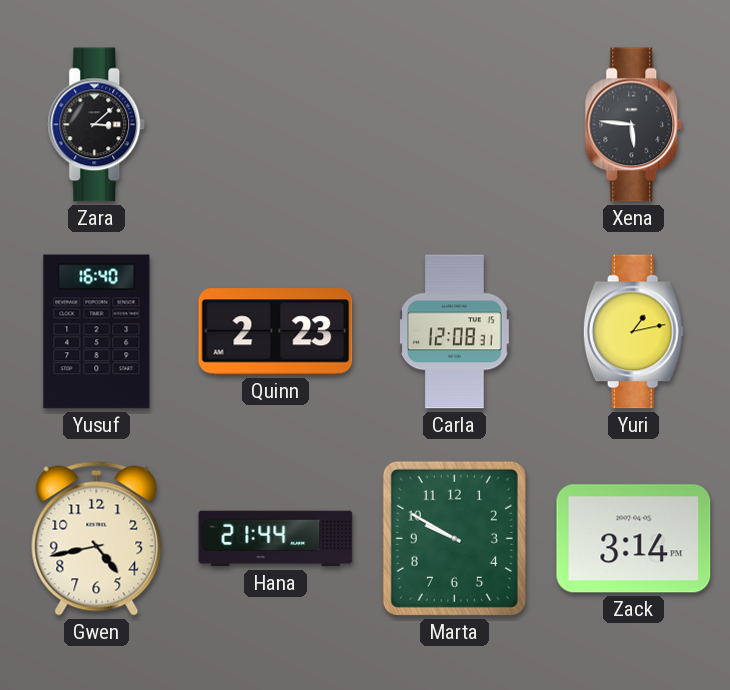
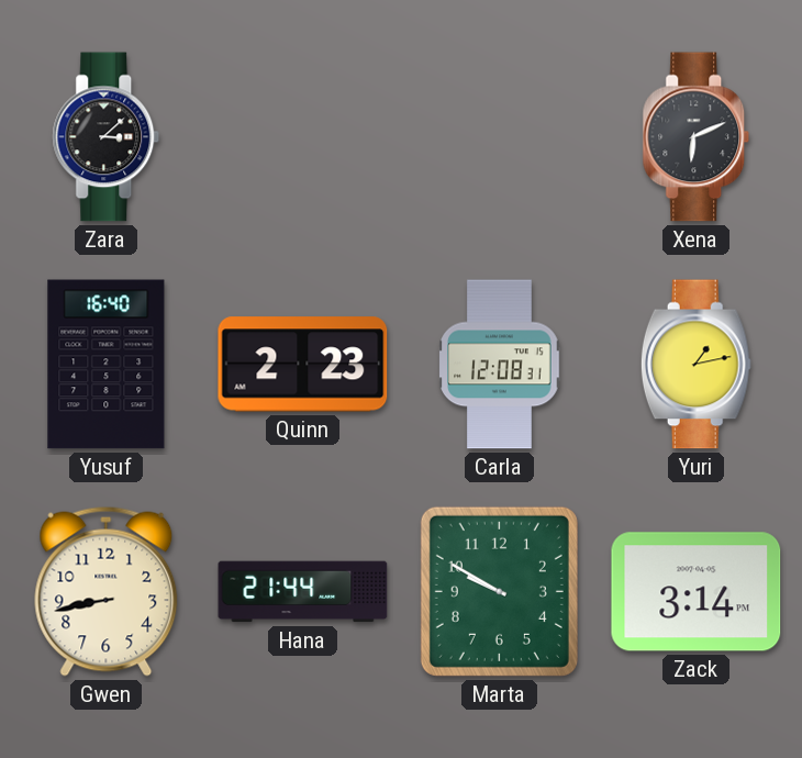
Xena: 5:46 -> 6:11 (697, 137)
Gwen: 4:43 -> 8:43 (107, 591)
